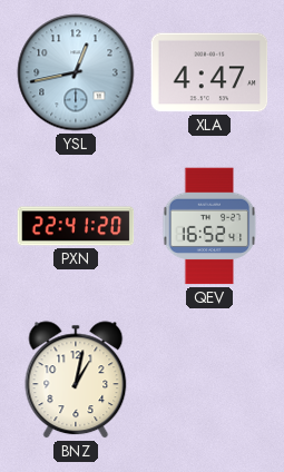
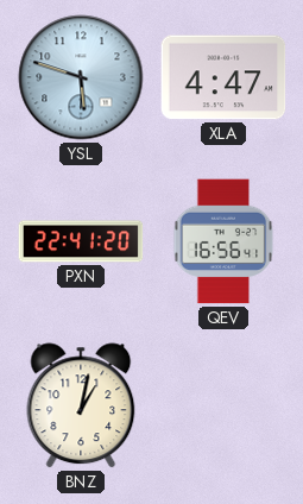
YSL: 12:43 -> 5:48 (81, 77)
QEV: 16:52 -> 16:56 (223, 241)
